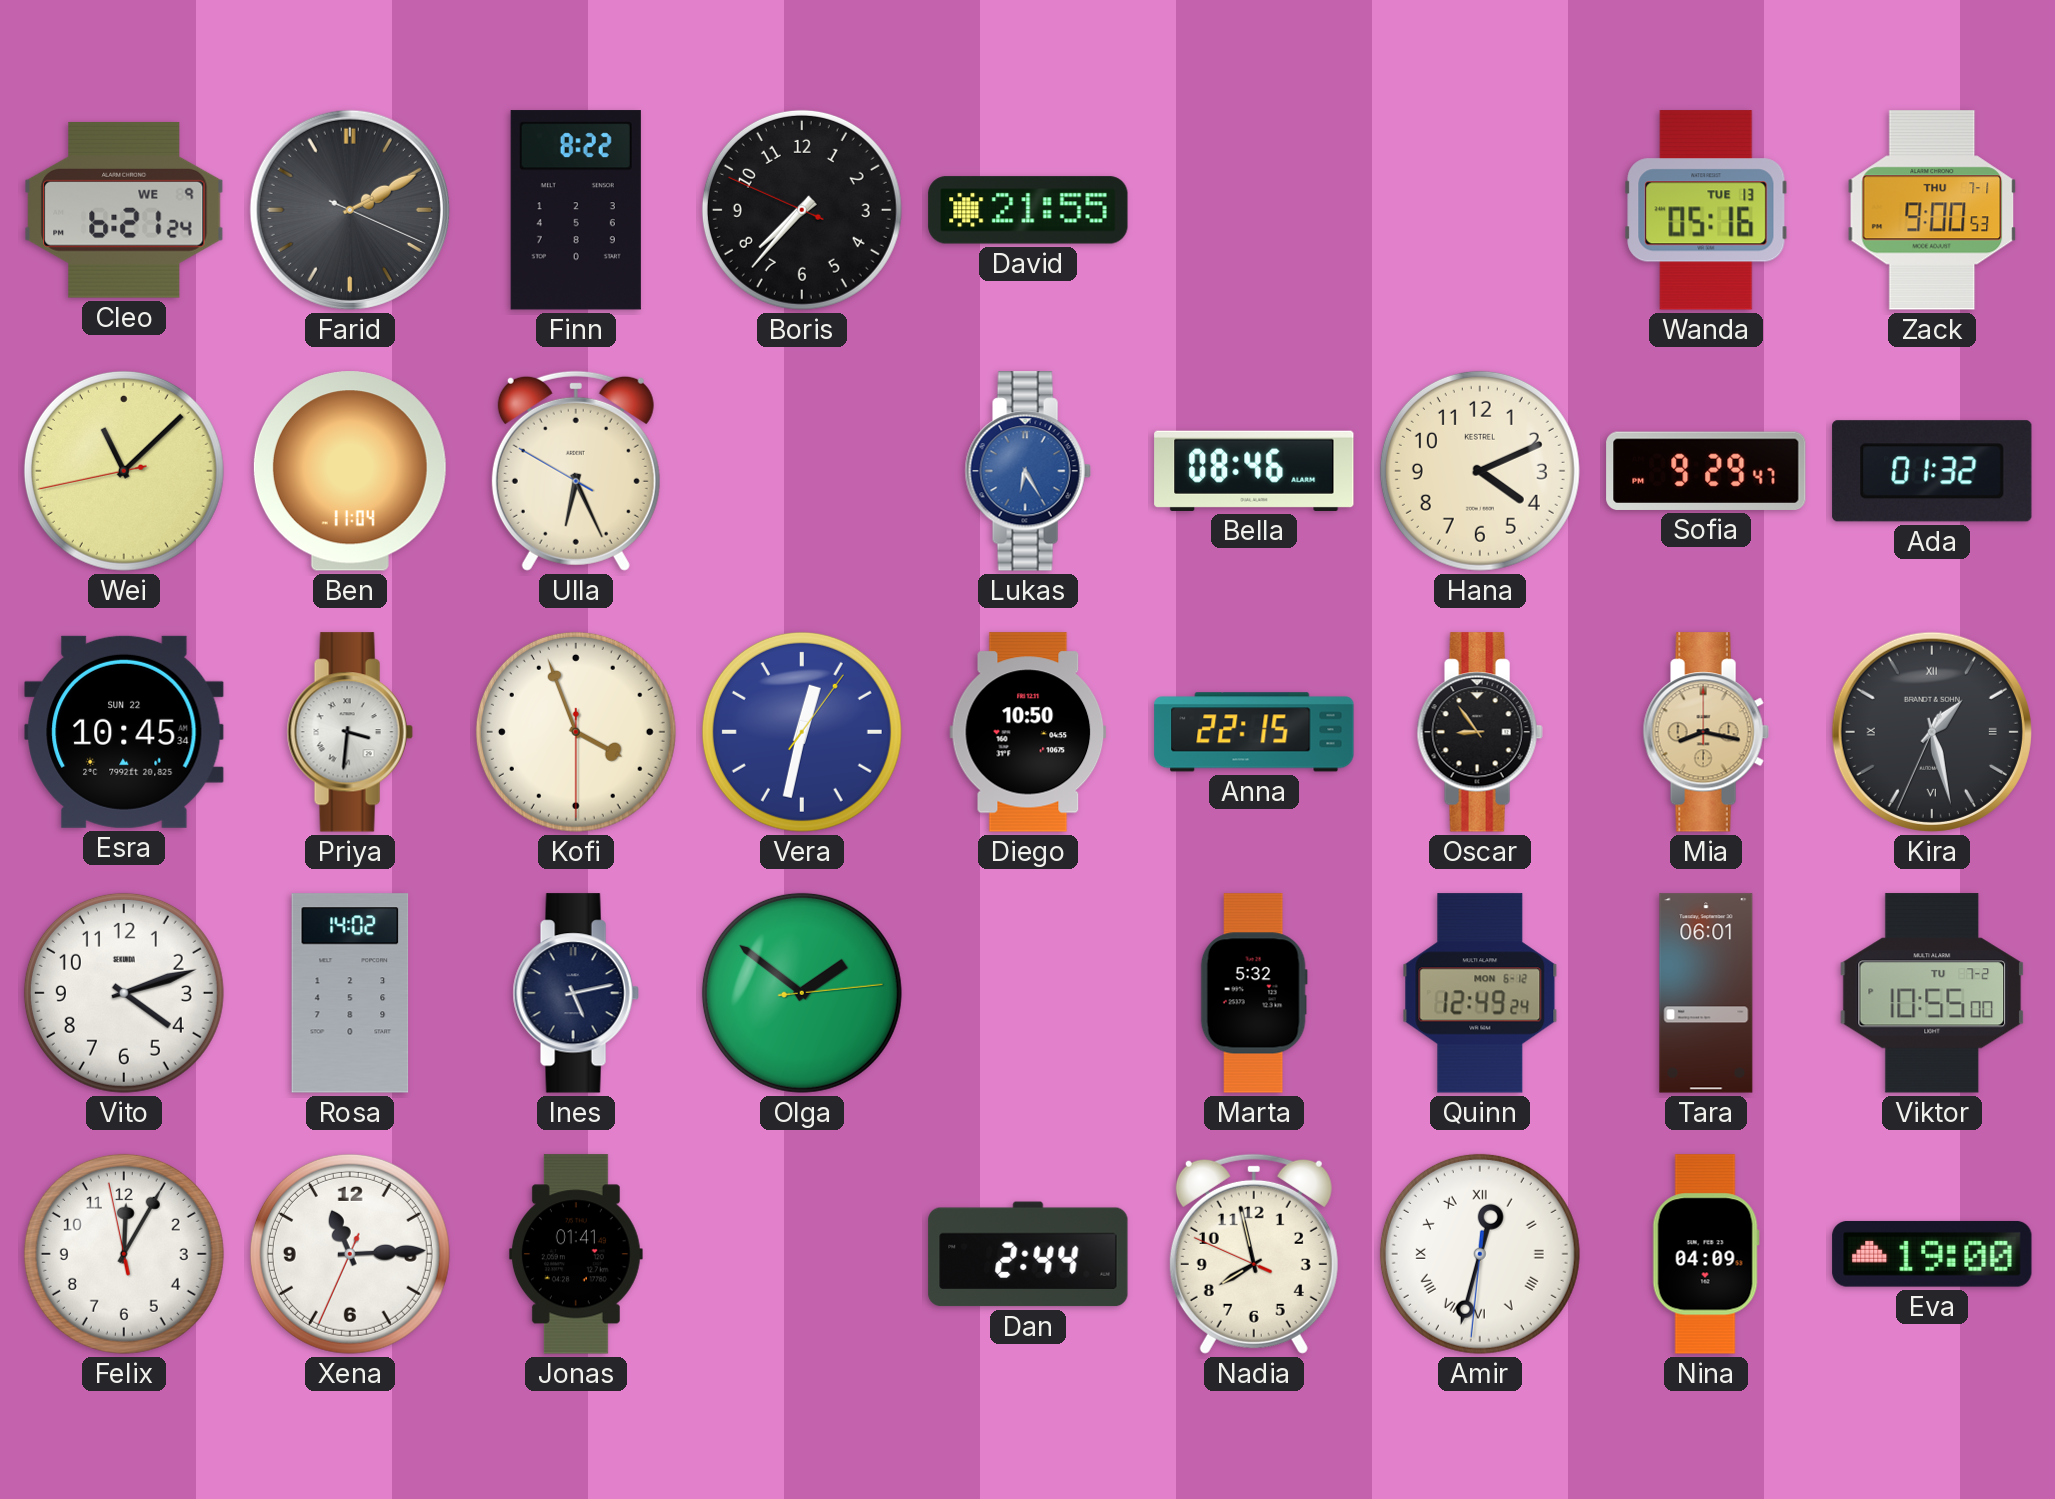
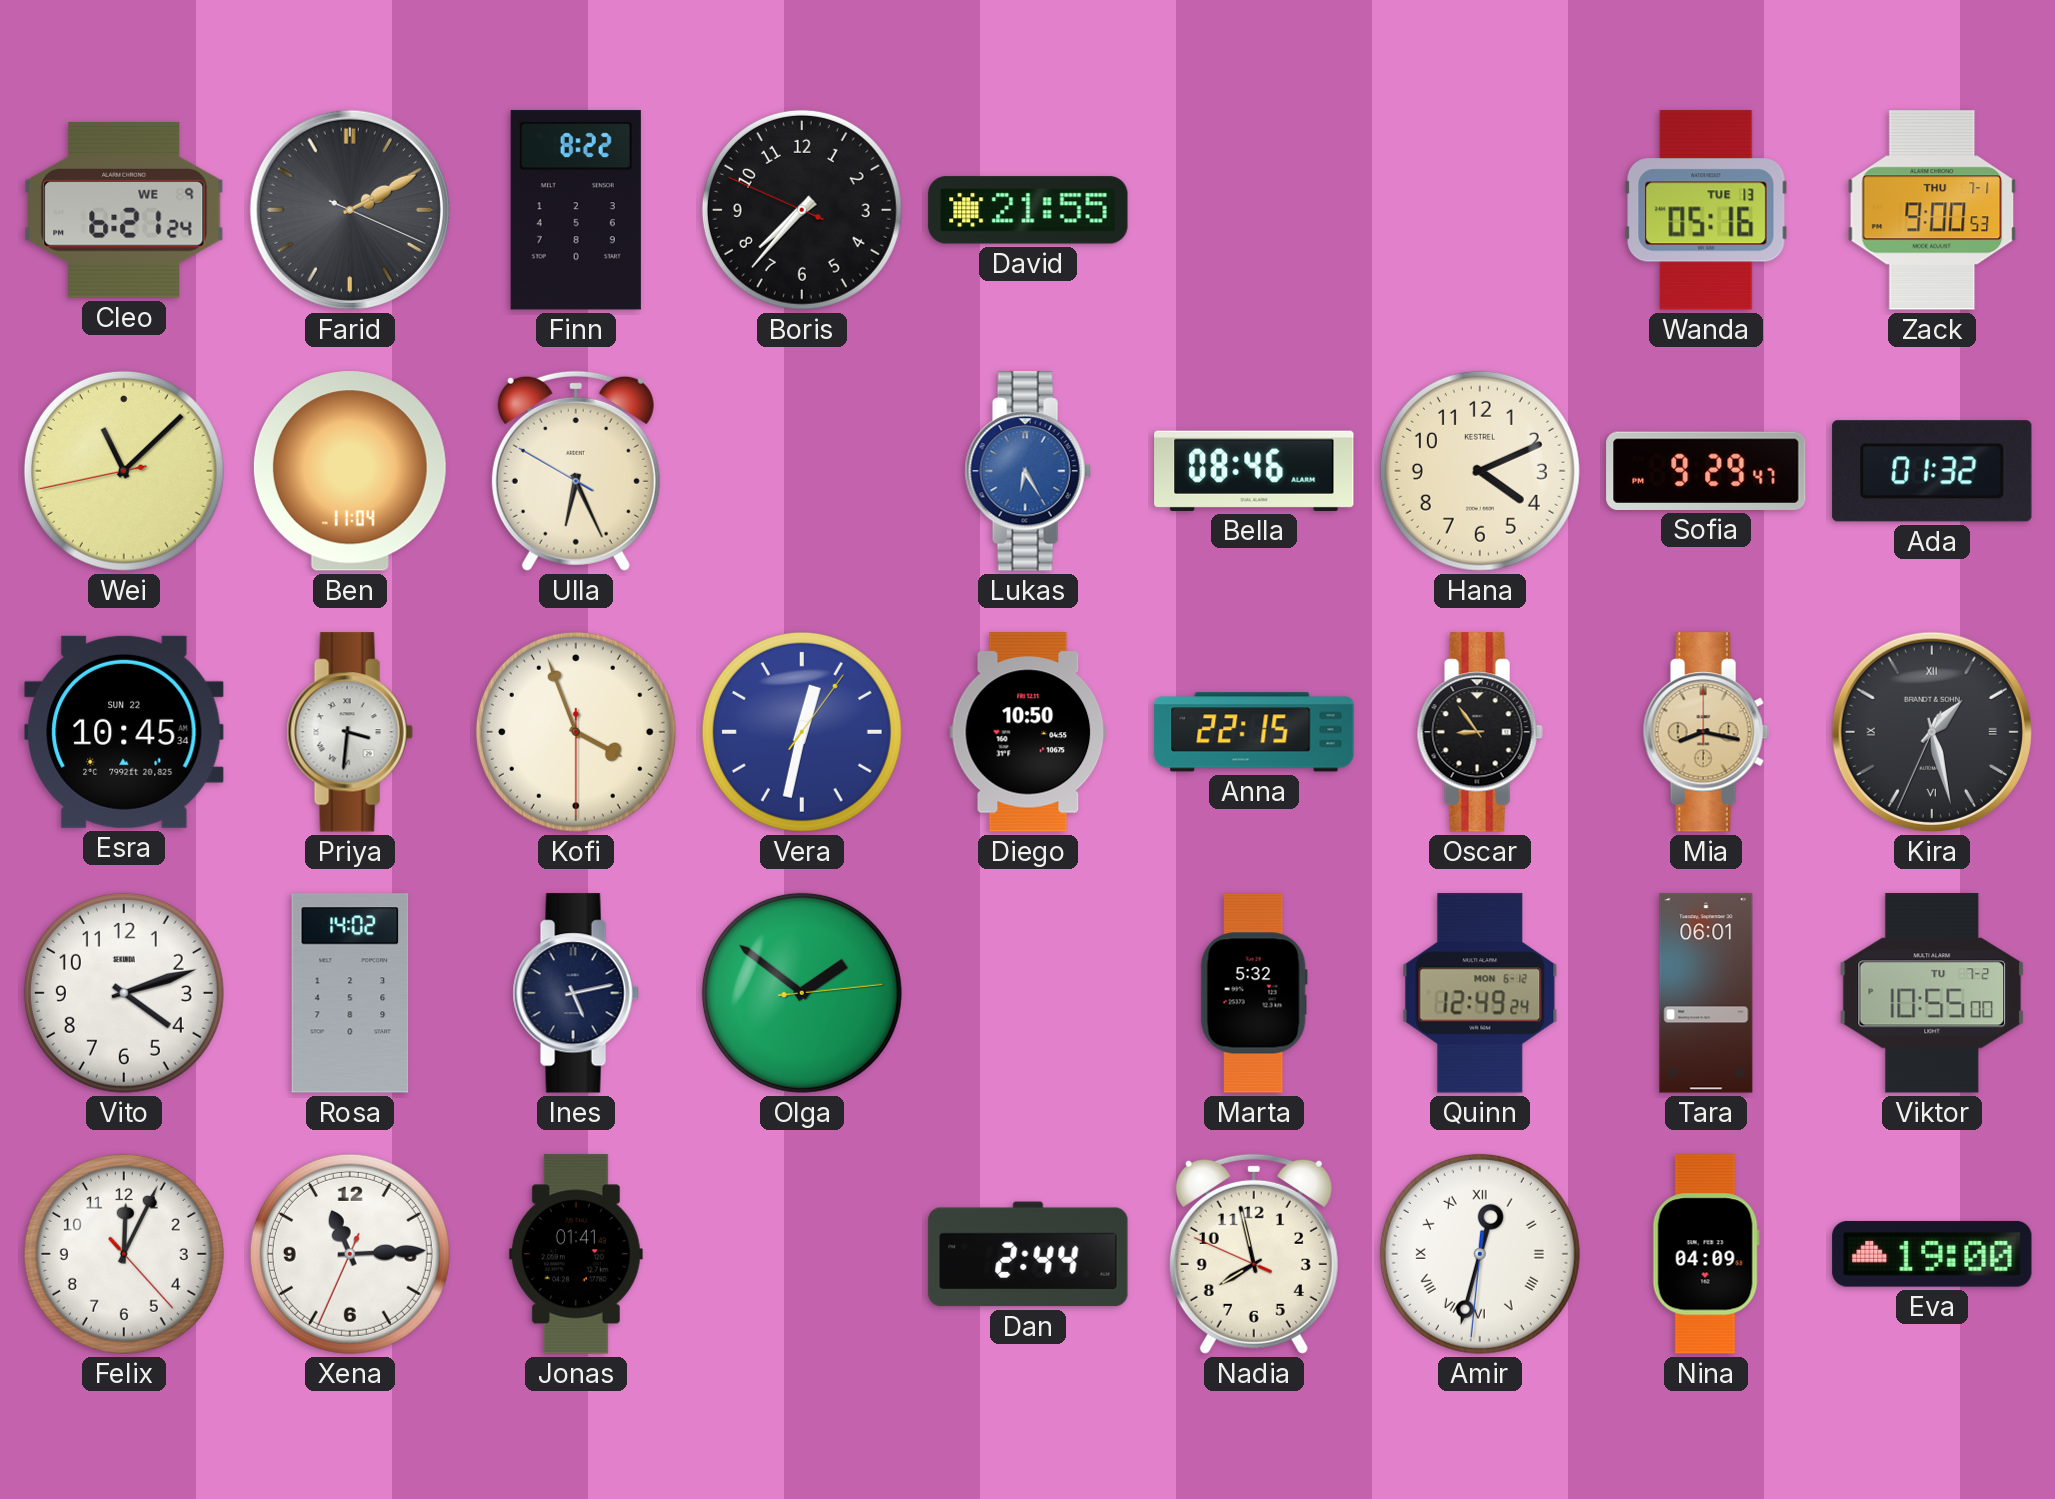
Felix: 12:04:58 -> 12:04:23 (124, 1254)
